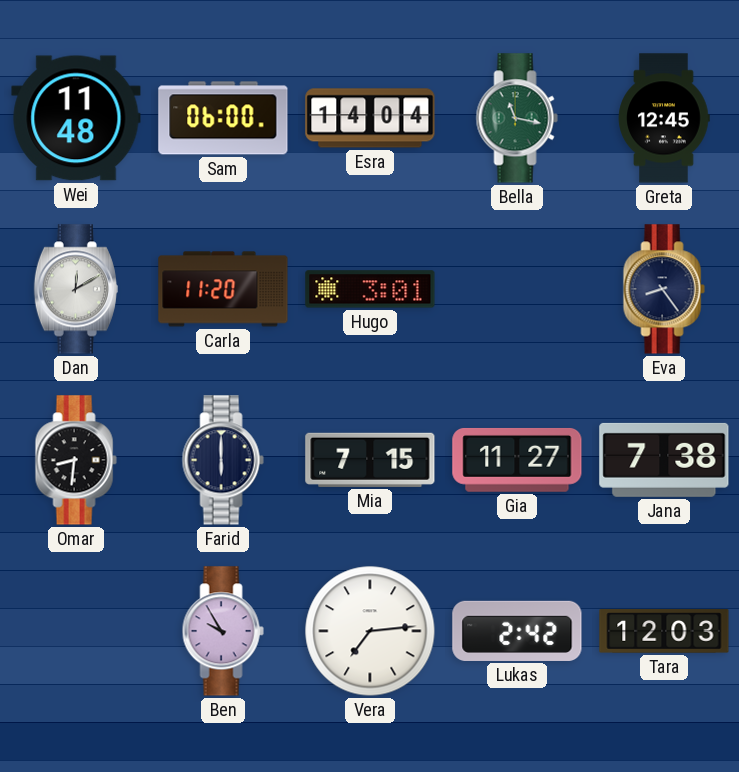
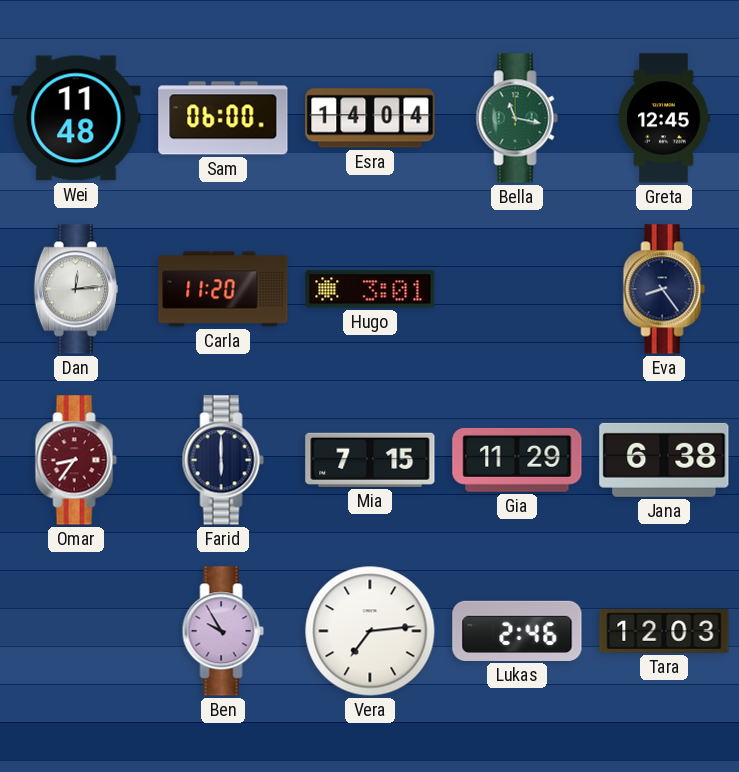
Dan: 12:10 -> 12:14 (76, 289)
Omar: 8:31 -> 8:36 (76, 460)
Omar dial: black -> burgundy (76, 460)
Gia: 11:27 -> 11:29 (517, 460)
Jana: 7:38 -> 6:38 (664, 460)
Lukas: 2:42 -> 2:46 (517, 631)
